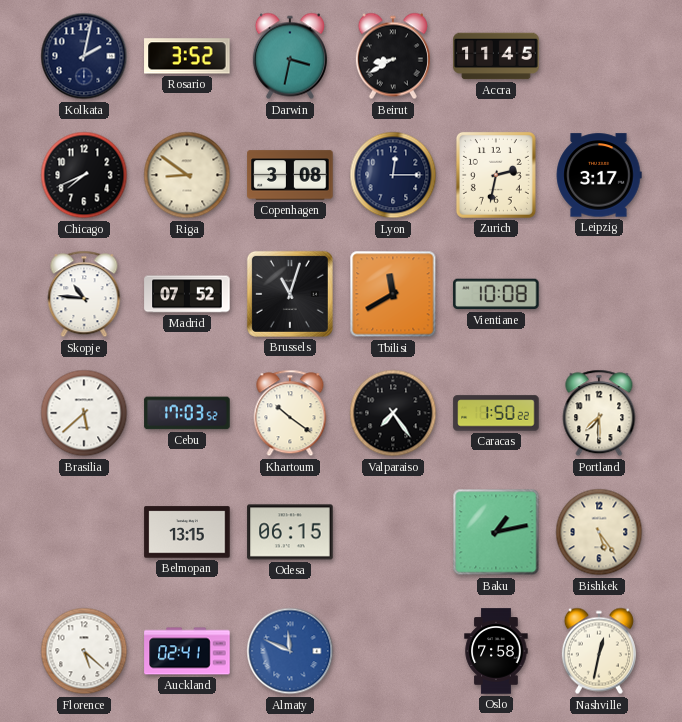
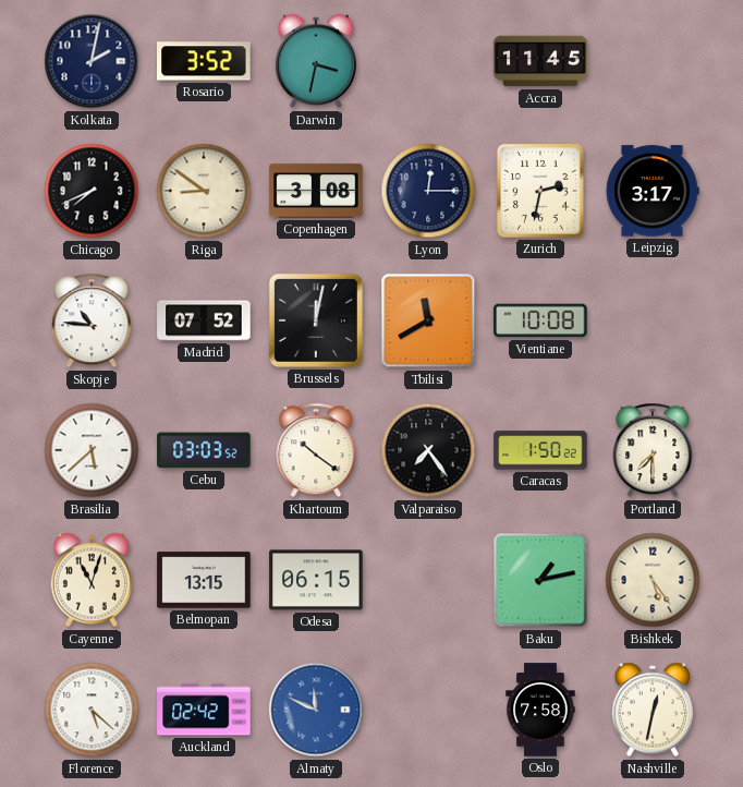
Beirut: 8:40 -> none (393, 56)
Brussels: 11:03 -> 12:02 (316, 320)
Cebu: 17:03 -> 03:03 (204, 450)
Cayenne: none -> 11:03 (92, 580)
Auckland: 02:41 -> 02:42 (204, 710)
